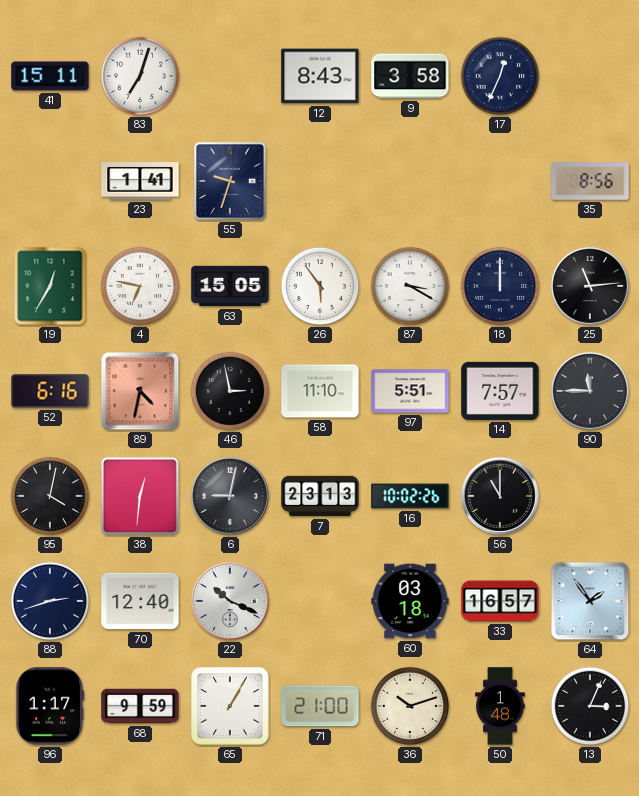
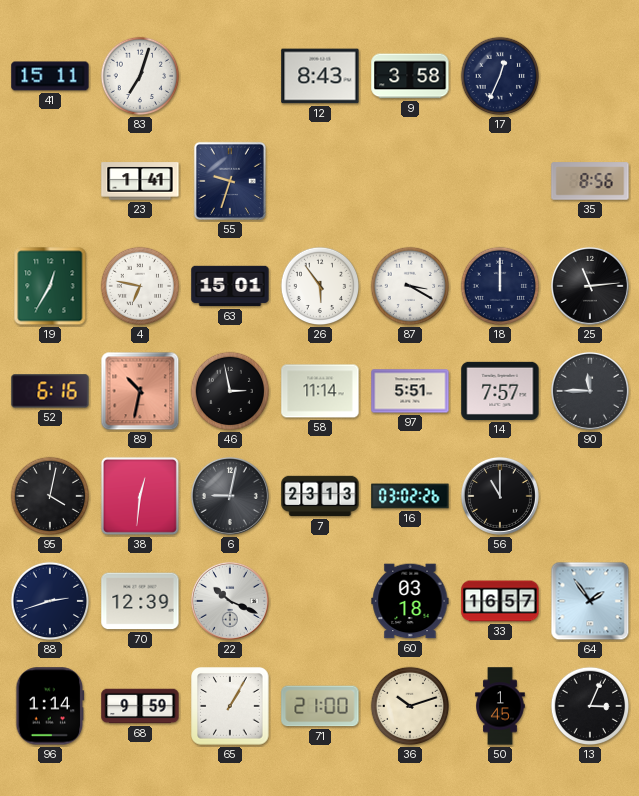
63: 15:05 -> 15:01 (230, 286)
89: 4:32 -> 10:32 (140, 391)
58: 11:10 -> 11:14 (320, 391)
16: 10:02 -> 03:02 (410, 496)
70: 12:40 -> 12:39 (140, 601)
96: 1:17 -> 1:14 (50, 706)
50: 1:48 -> 1:45 (500, 706)
